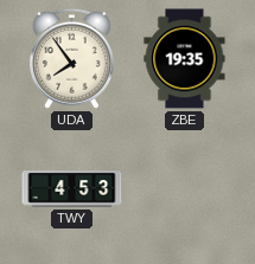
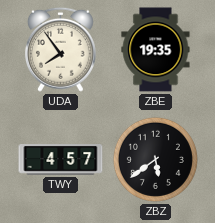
TWY: 4:53 -> 4:57 (61, 160)
ZBZ: none -> 5:39 (155, 159)
